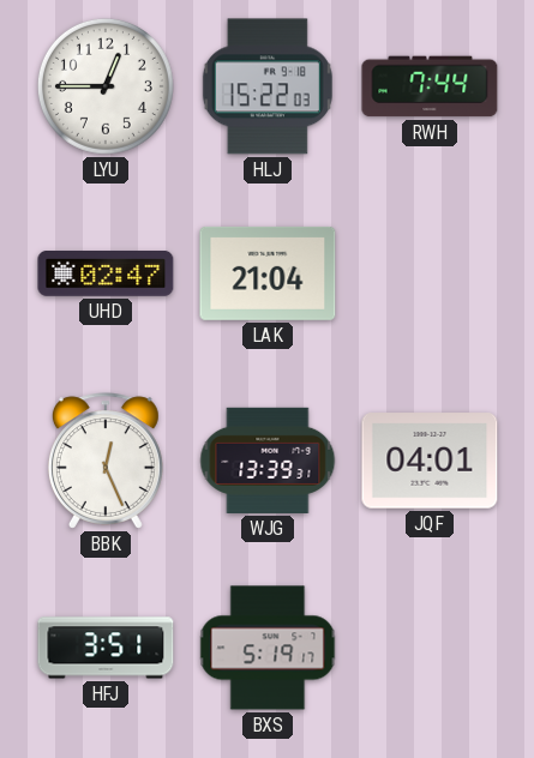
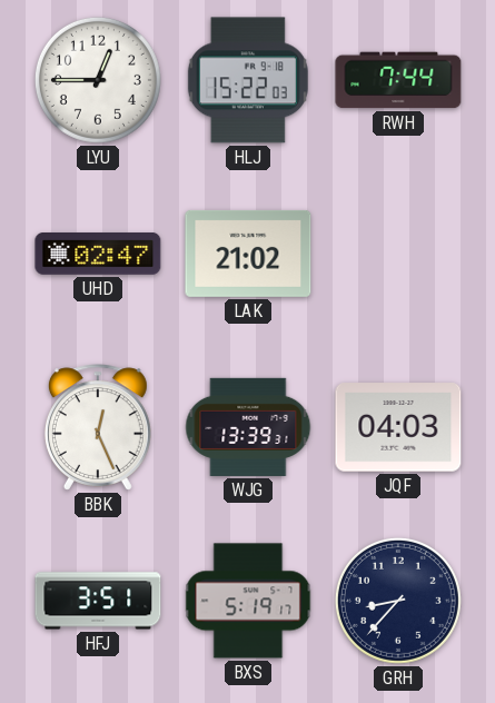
LAK: 21:04 -> 21:02 (248, 254)
JQF: 04:01 -> 04:03 (398, 427)
GRH: none -> 8:37 (398, 601)
